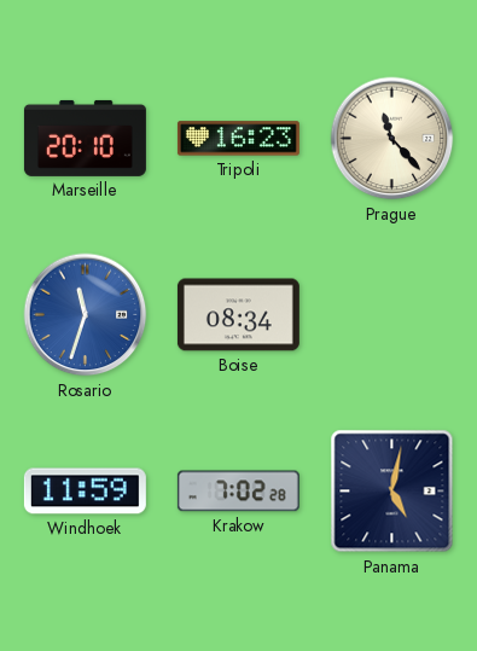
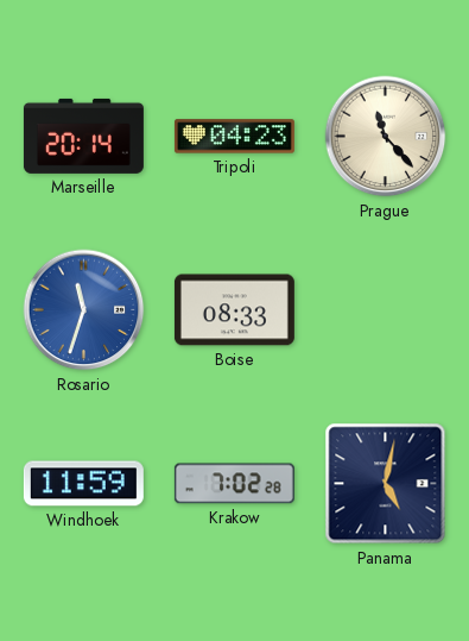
Marseille: 20:10 -> 20:14 (83, 136)
Tripoli: 16:23 -> 04:23 (234, 137)
Boise: 08:34 -> 08:33 (234, 310)
